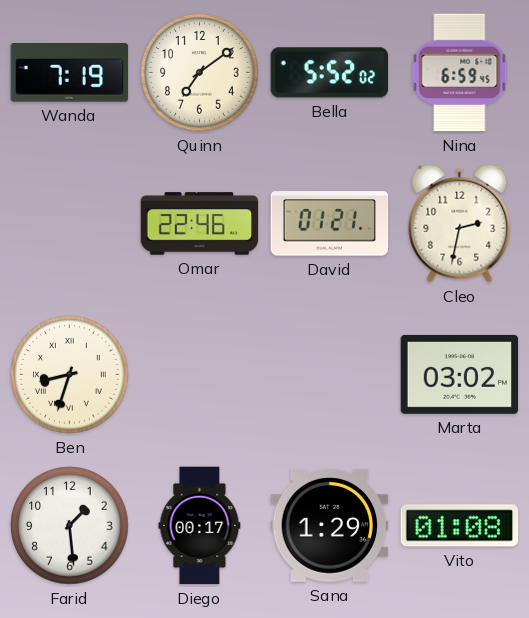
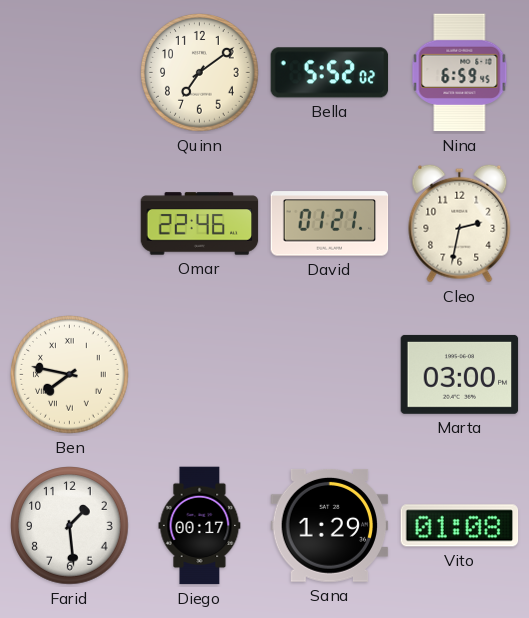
Wanda: 7:19 -> none (70, 73)
Ben: 8:33 -> 7:47 (70, 375)
Marta: 03:02 -> 03:00 (460, 374)
